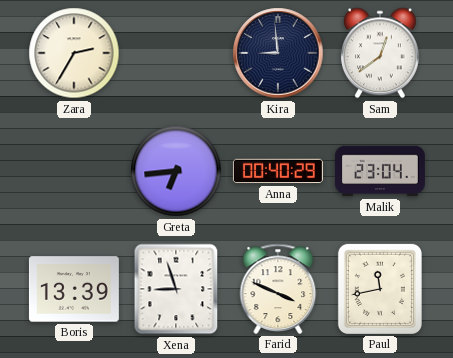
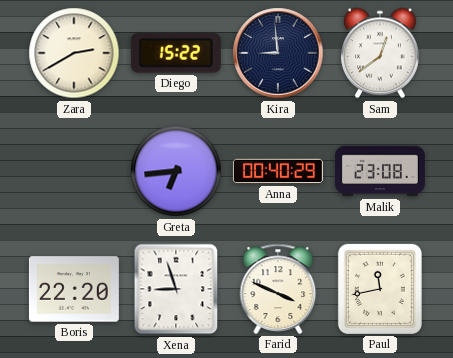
Zara: 2:35 -> 2:40 (74, 53)
Diego: none -> 15:22 (176, 53)
Malik: 23:04 -> 23:08 (380, 171)
Boris: 13:39 -> 22:20 (74, 289)
